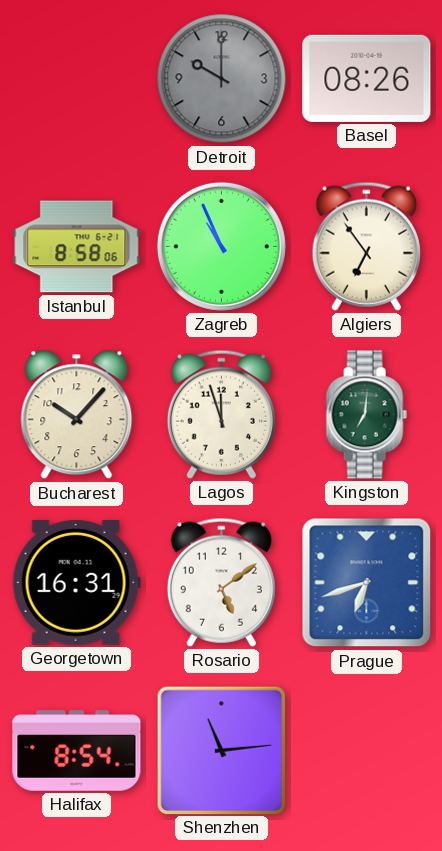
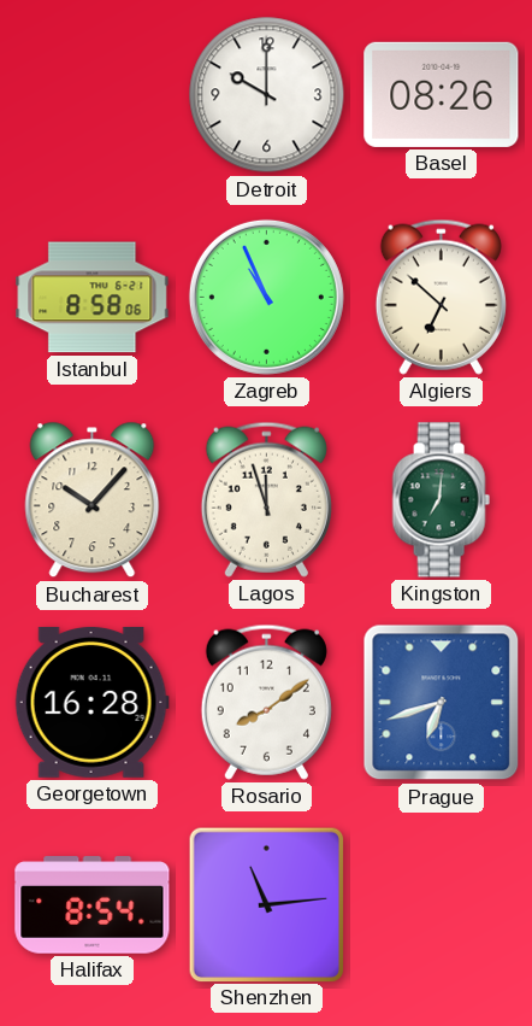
Detroit dial: grey -> white (267, 95)
Algiers: 6:54 -> 6:52 (441, 297)
Georgetown: 16:31 -> 16:28 (91, 702)
Rosario: 5:09 -> 8:09 (266, 702)
